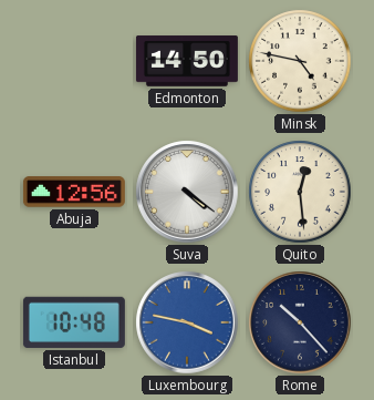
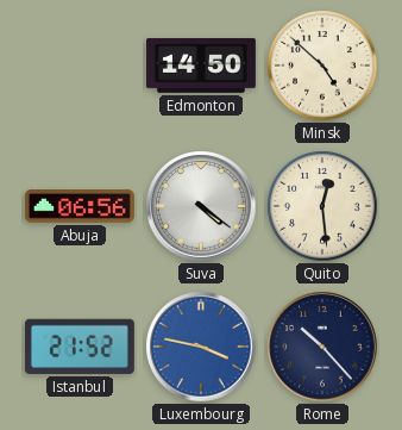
Minsk: 4:47 -> 4:52 (322, 66)
Abuja: 12:56 -> 06:56 (80, 206)
Istanbul: 10:48 -> 21:52 (80, 347)
